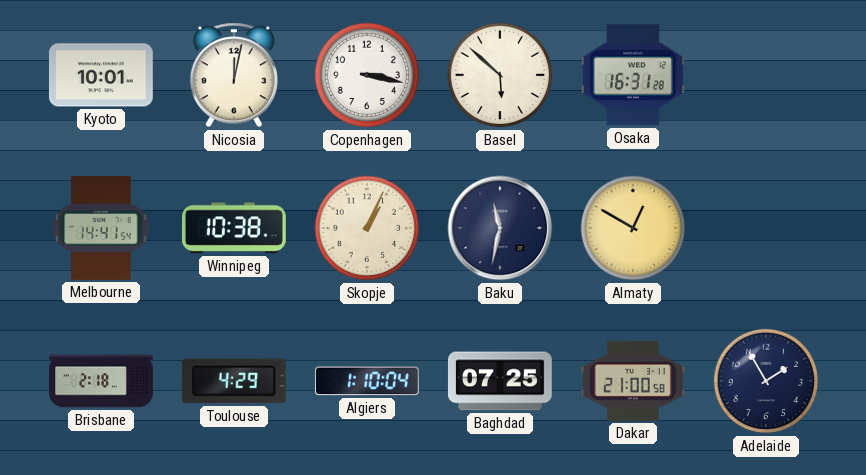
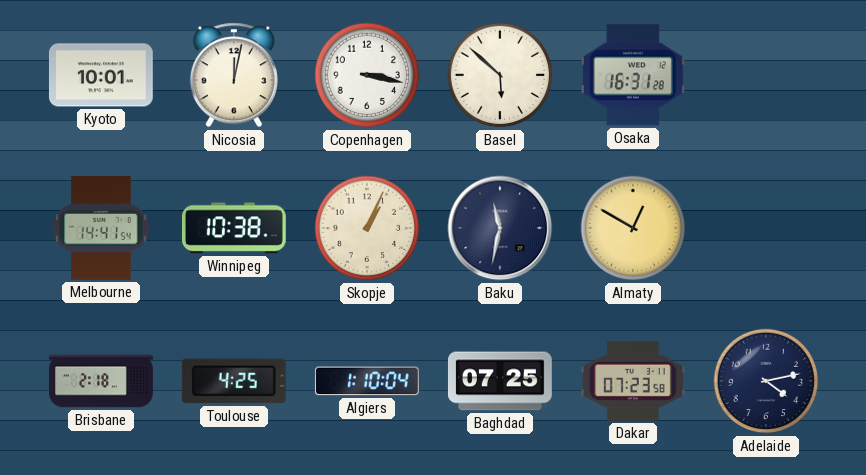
Toulouse: 4:29 -> 4:25 (234, 381)
Dakar: 21:00 -> 07:23 (634, 381)
Adelaide: 1:55 -> 4:13 (766, 381)
